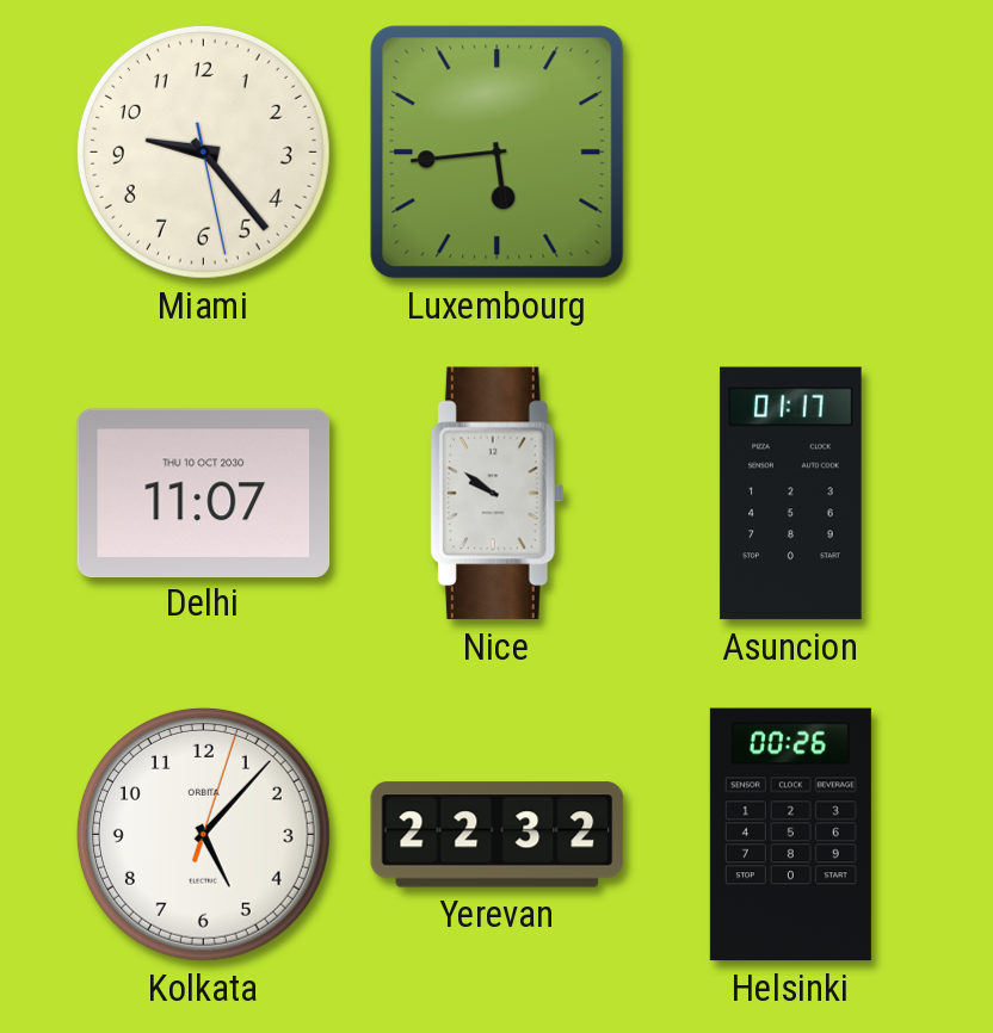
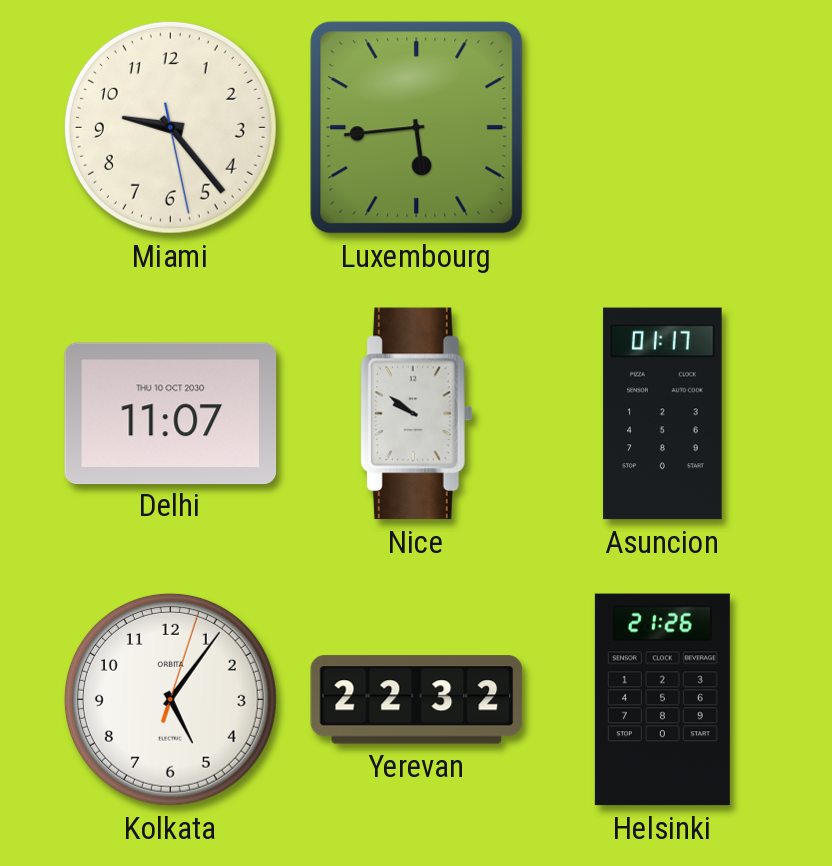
Kolkata: 5:07 -> 5:06 (170, 699)
Helsinki: 00:26 -> 21:26 (662, 700)
